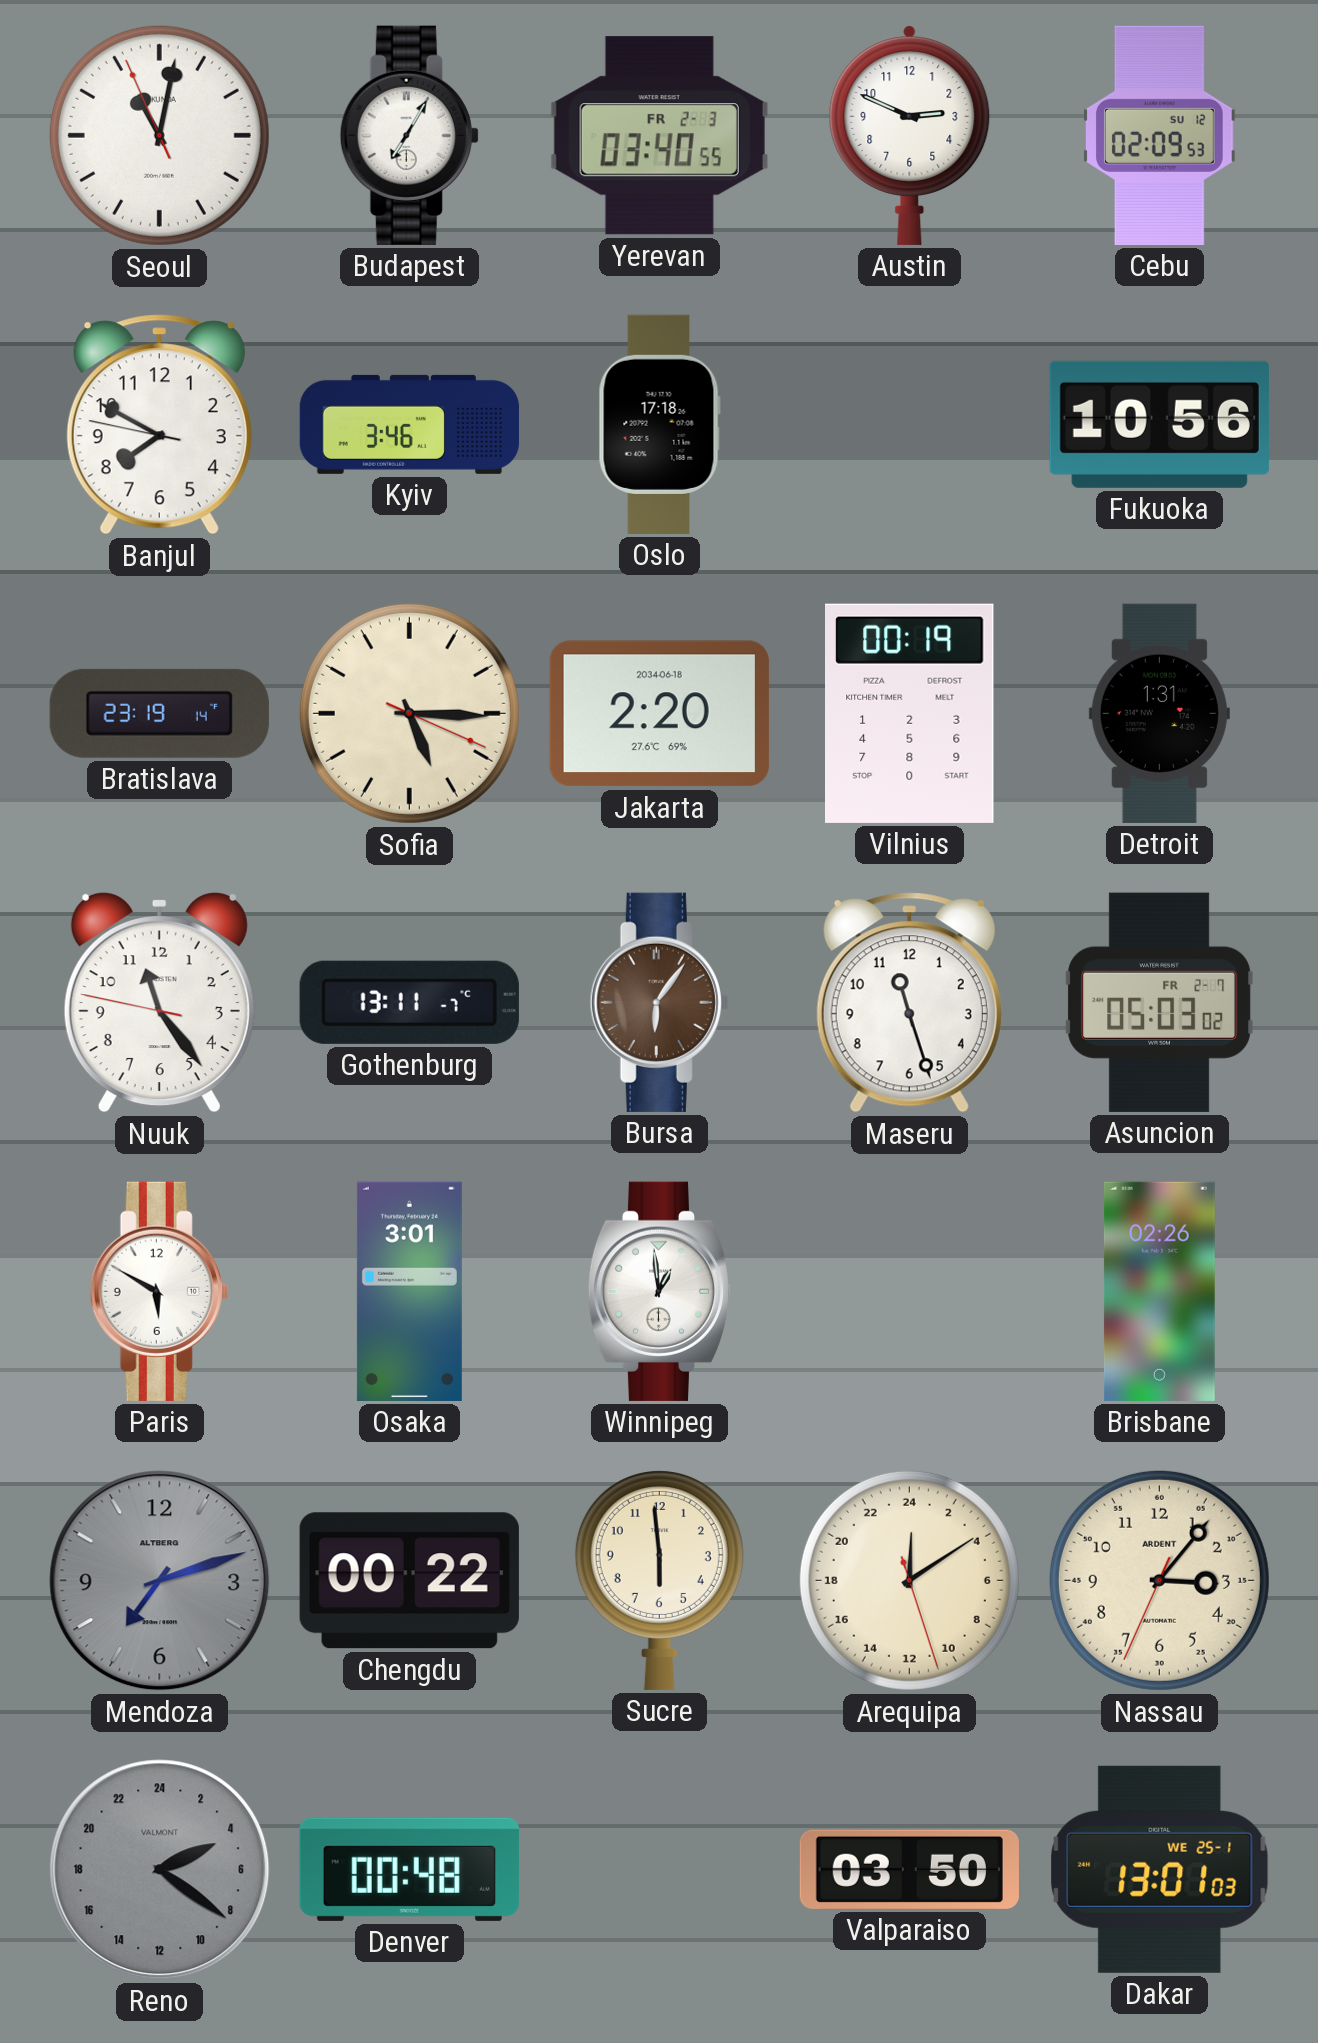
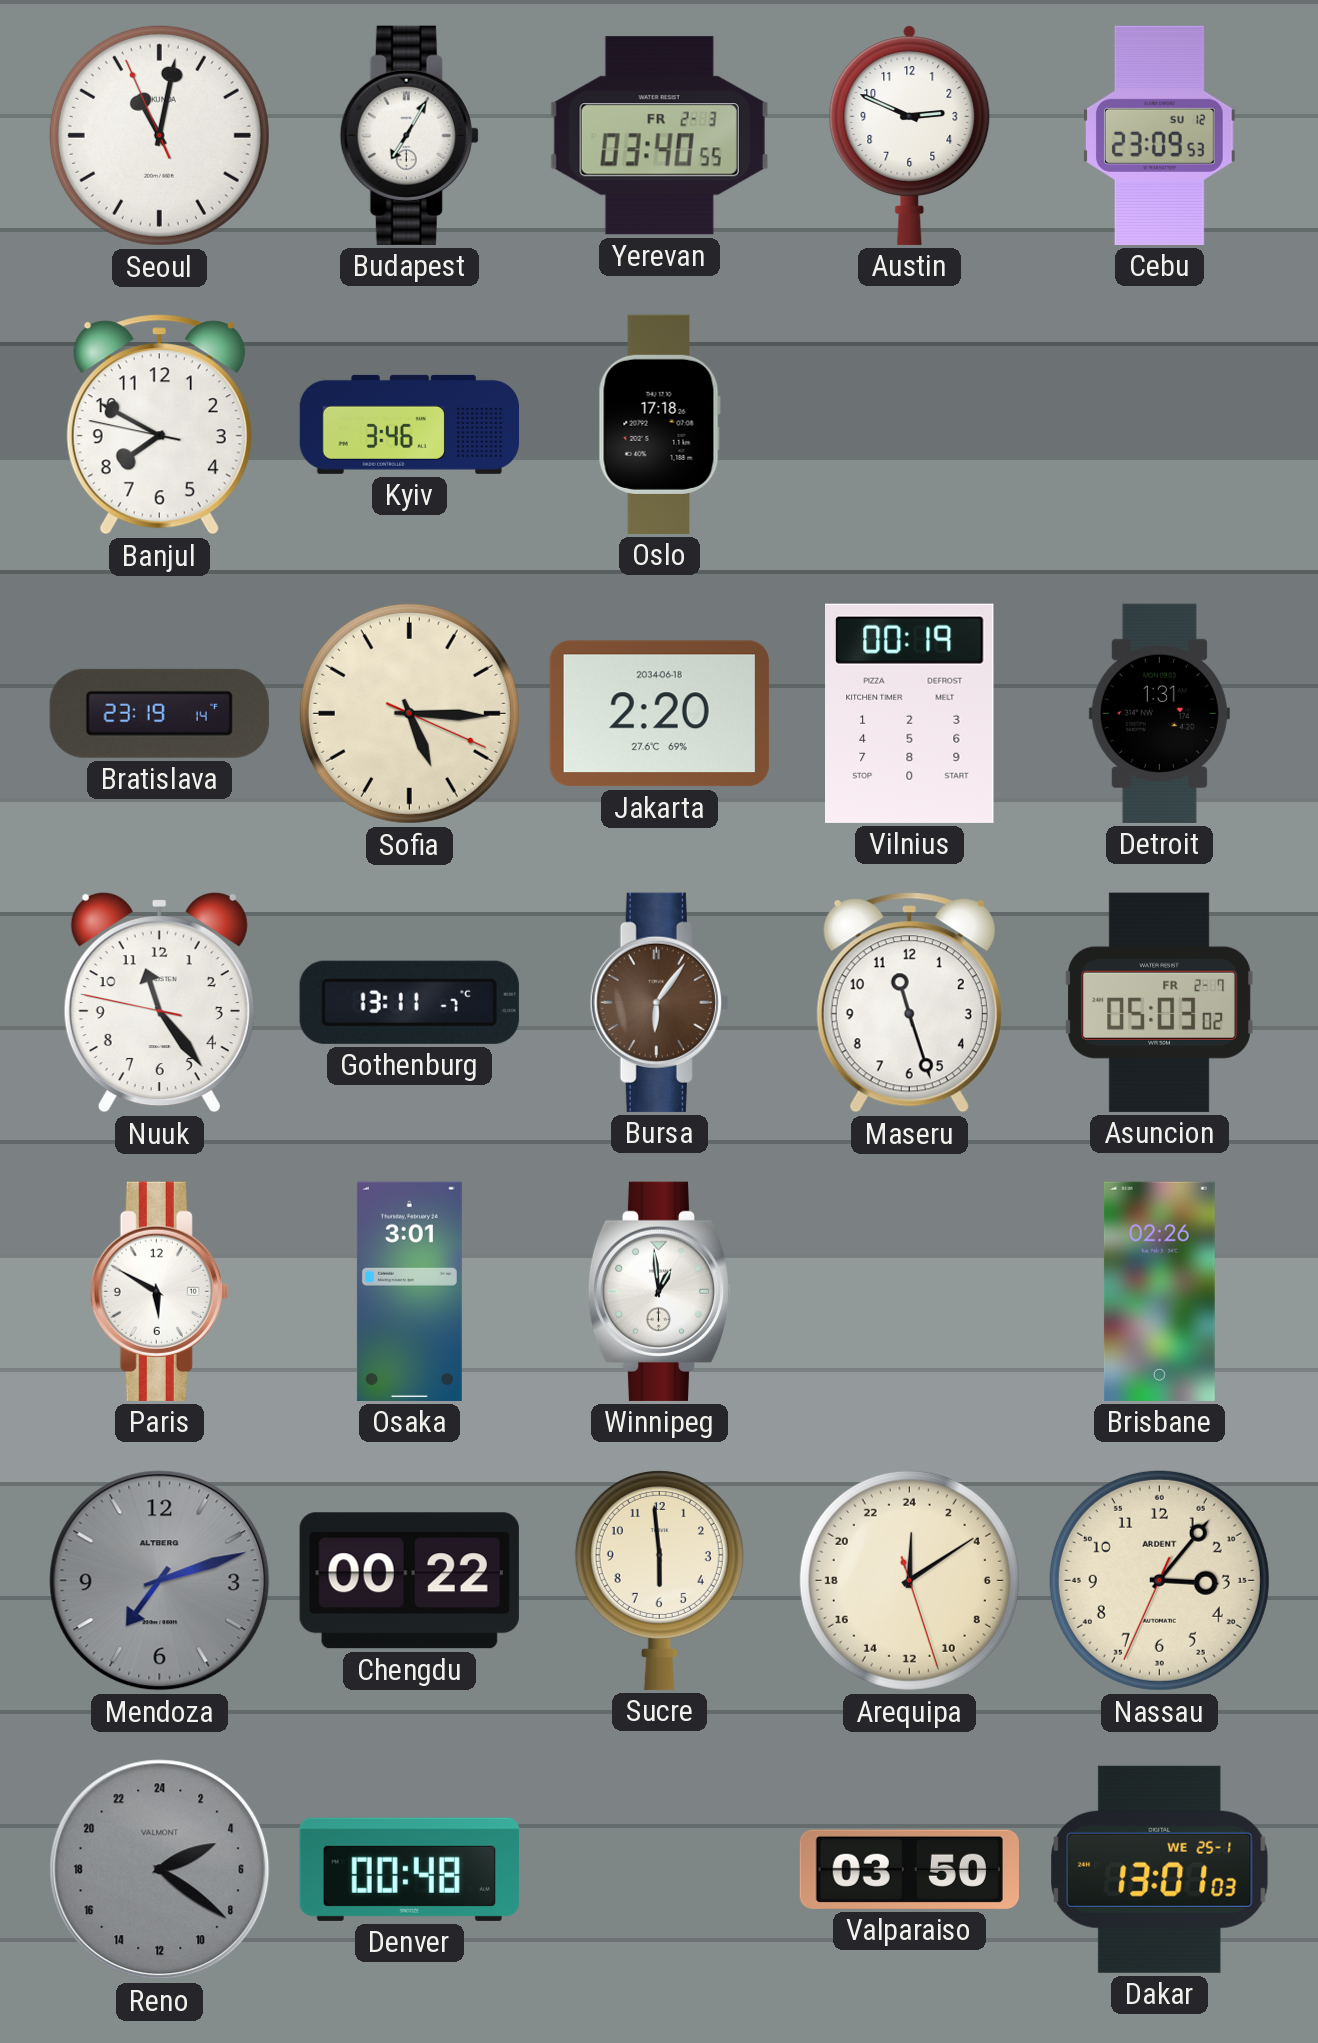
Cebu: 02:09 -> 23:09 (1160, 135)
Fukuoka: 10:56 -> none (1159, 424)
